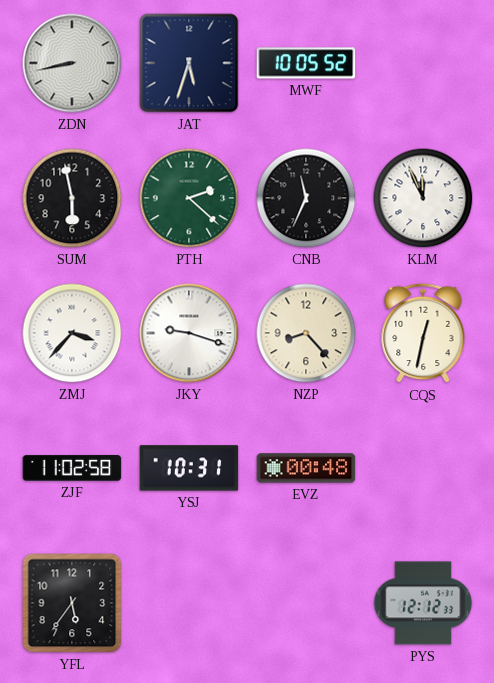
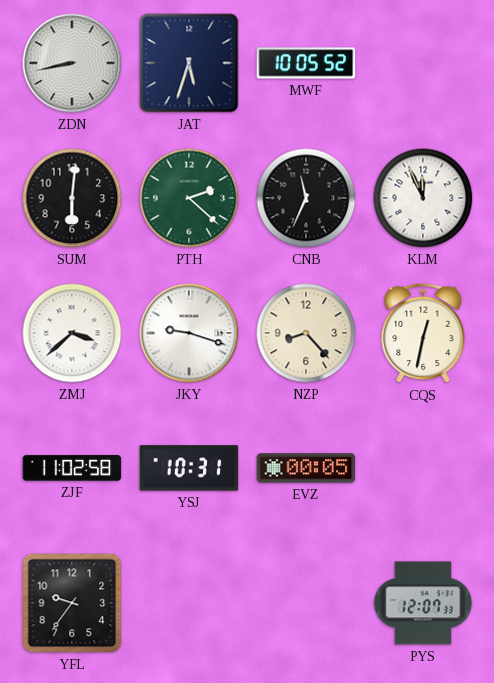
SUM: 5:58 -> 6:01 (72, 198)
ZMJ: 3:37 -> 3:38 (72, 333)
EVZ: 00:48 -> 00:05 (306, 468)
YFL: 5:36 -> 9:36 (72, 603)
PYS: 12:12 -> 12:07 (423, 603)
